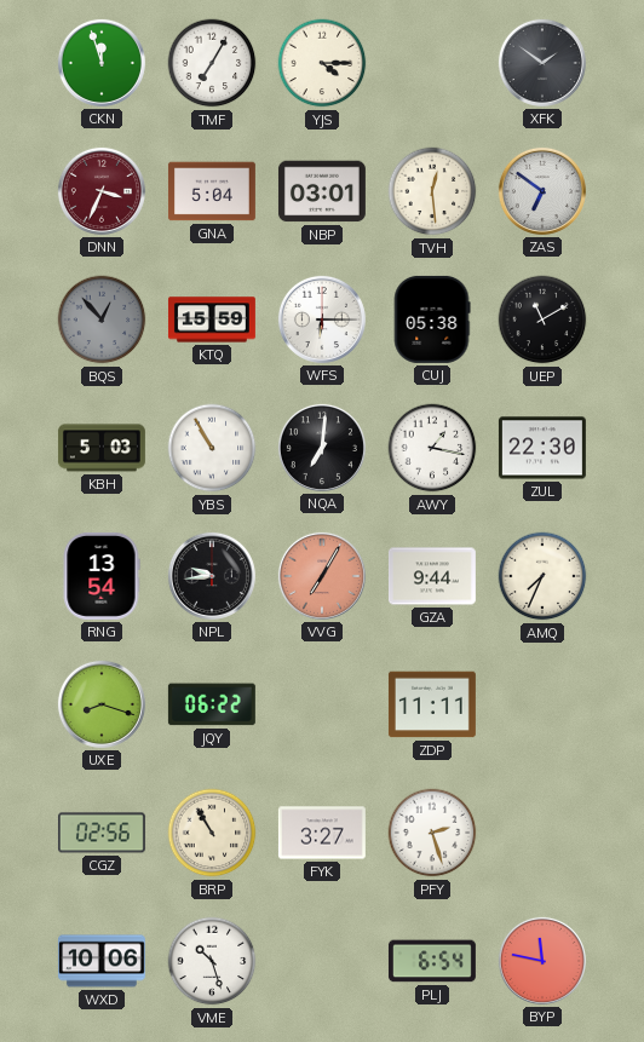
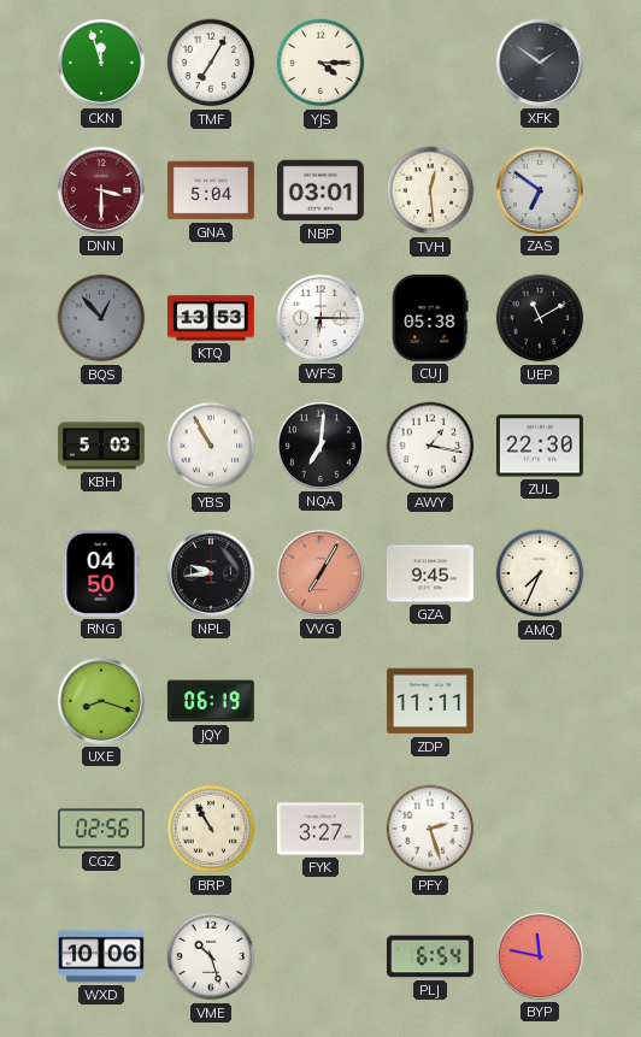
DNN: 3:34 -> 3:30 (101, 190)
KTQ: 15:59 -> 13:53 (211, 318)
RNG: 13:54 -> 04:50 (101, 573)
GZA: 9:44 -> 9:45 (430, 573)
JQY: 06:22 -> 06:19 (211, 701)
